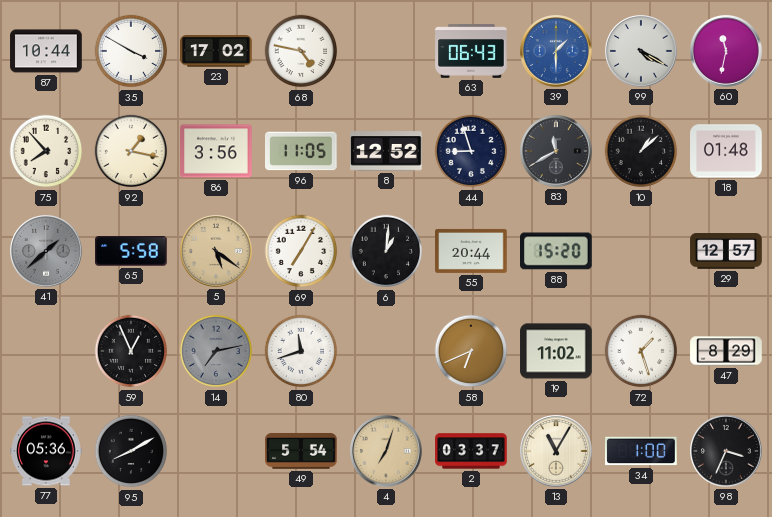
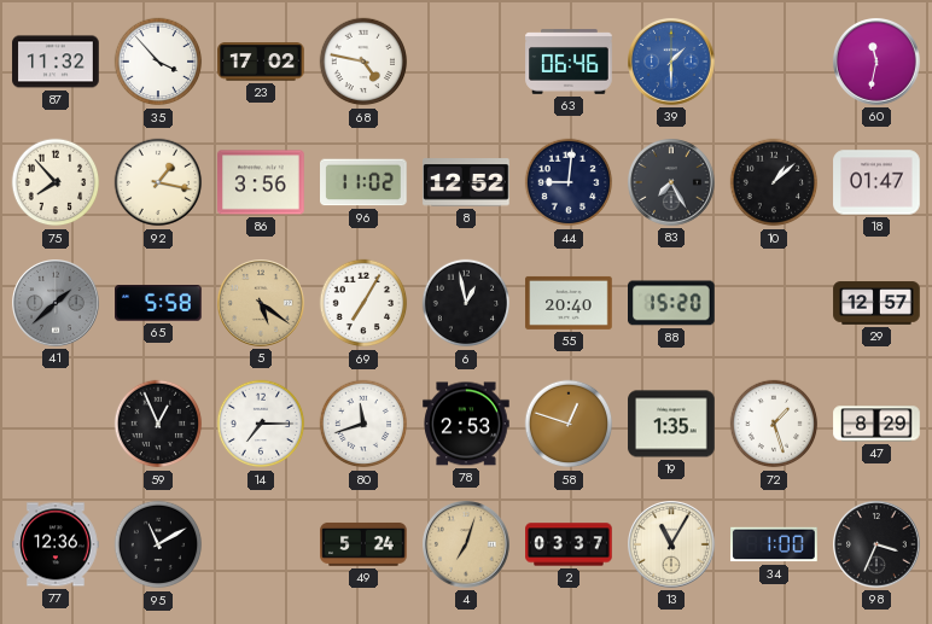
87: 10:44 -> 11:32 (56, 62)
35: 3:50 -> 3:53 (158, 62)
63: 06:43 -> 06:46 (569, 62)
99: 4:20 -> none (642, 52)
96: 11:05 -> 11:02 (365, 182)
44: 8:57 -> 9:01 (569, 182)
83: 11:40 -> 7:25 (672, 183)
18: 01:48 -> 01:47 (876, 182)
6: 1:01 -> 12:58 (466, 303)
55: 20:44 -> 20:40 (569, 303)
14: 7:13 -> 7:15 (261, 424)
14 dial: grey -> white (261, 424)
78: none -> 2:53 (466, 424)
58: 6:41 -> 12:48 (569, 424)
19: 11:02 -> 1:35 (671, 424)
77: 05:36 -> 12:36 (56, 544)
95: 8:10 -> 11:10 (158, 544)
49: 5:54 -> 5:24 (363, 544)
